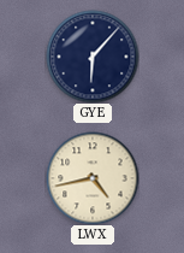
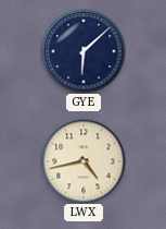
GYE: 6:07 -> 6:08 (84, 51)
